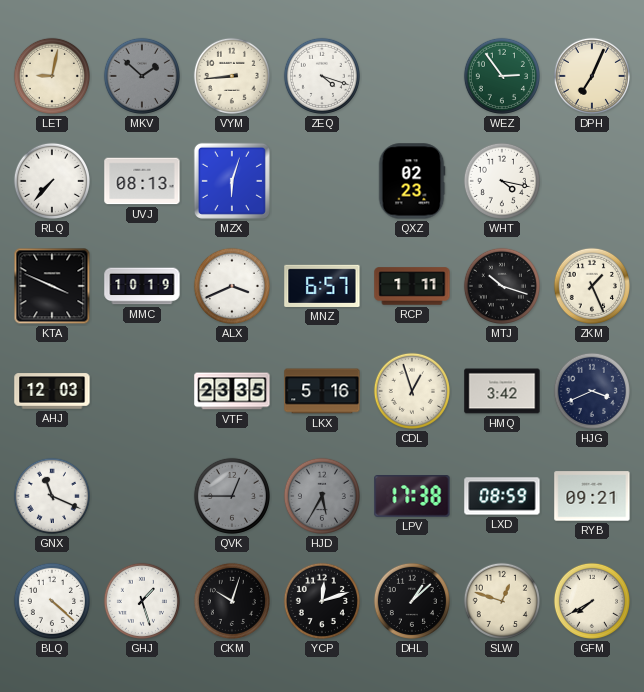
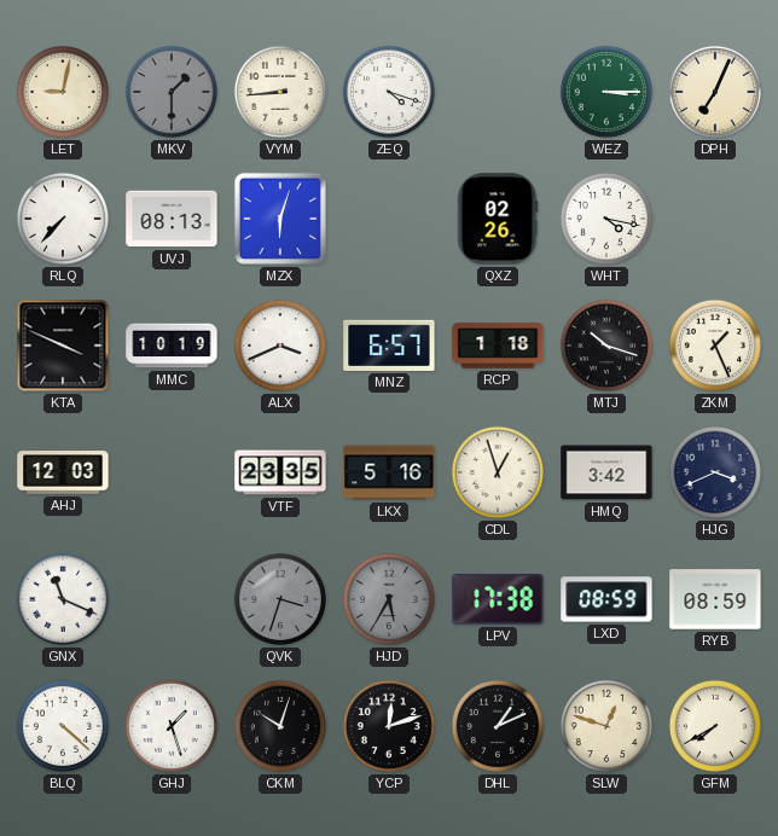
MKV: 1:52 -> 1:30 (172, 92)
WEZ: 2:54 -> 3:15 (606, 92)
QXZ: 02:23 -> 02:26 (498, 219)
RCP: 1:11 -> 1:18 (498, 346)
QVK: 12:45 -> 3:33 (280, 599)
RYB: 09:21 -> 08:59 (715, 599)
DHL: 1:08 -> 1:11 (498, 726)
